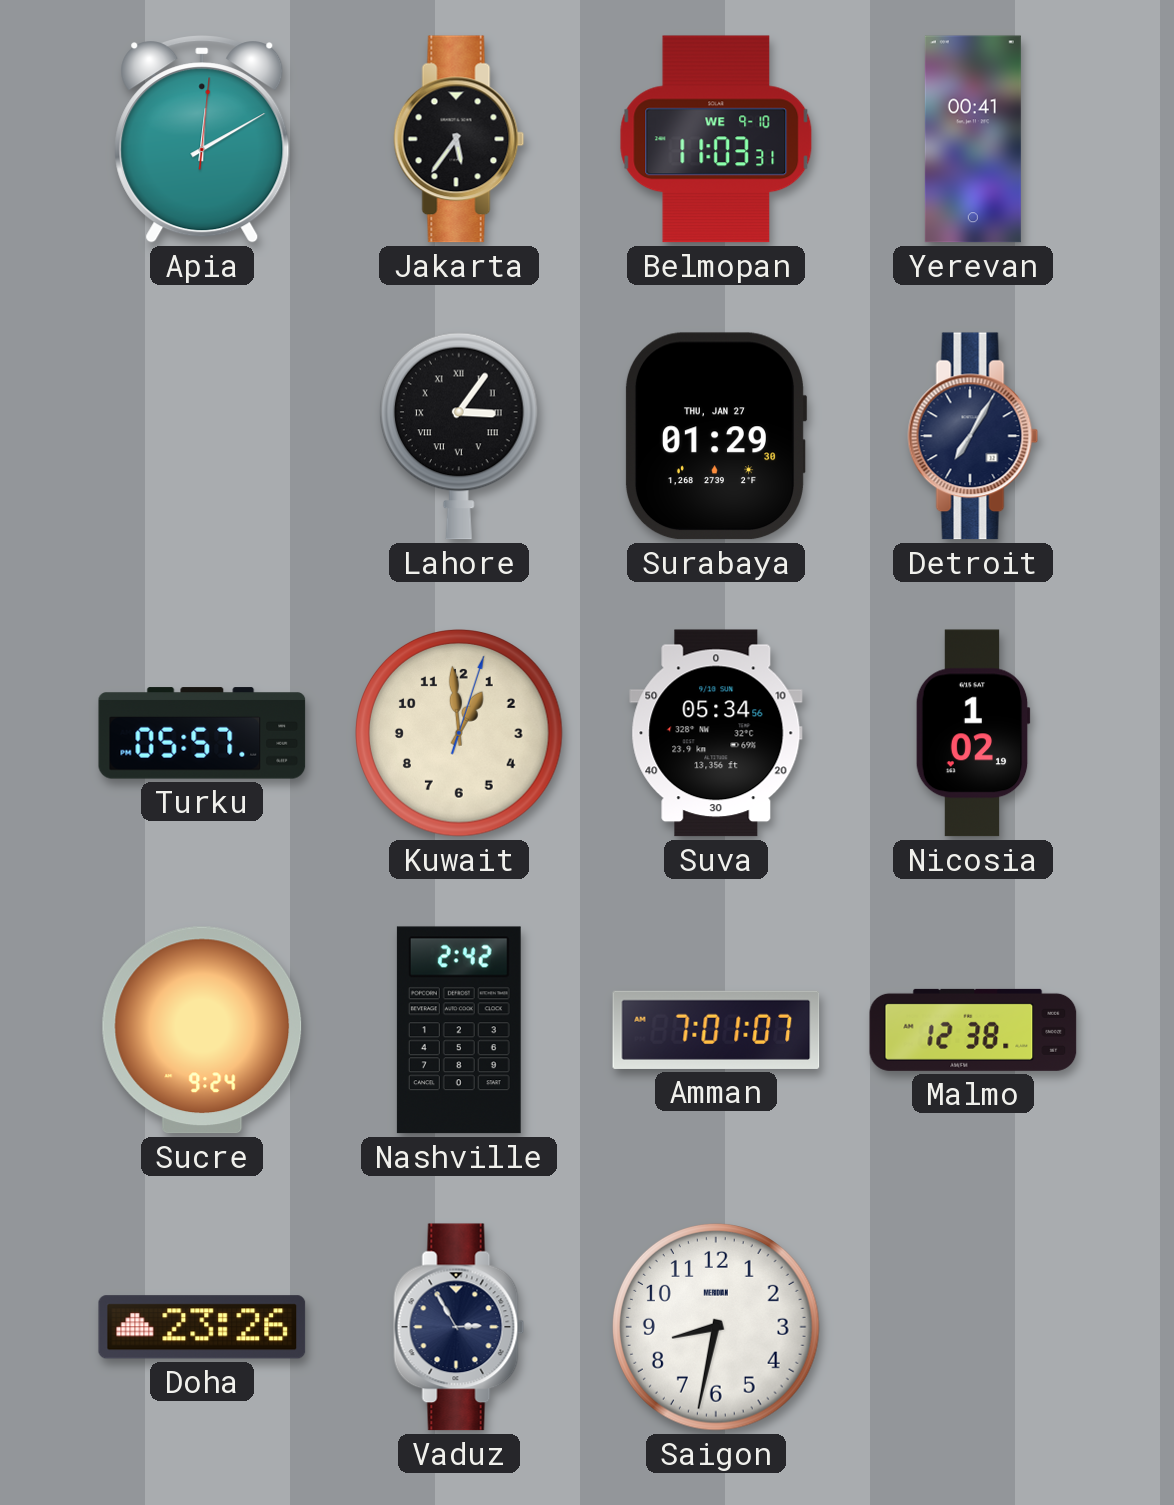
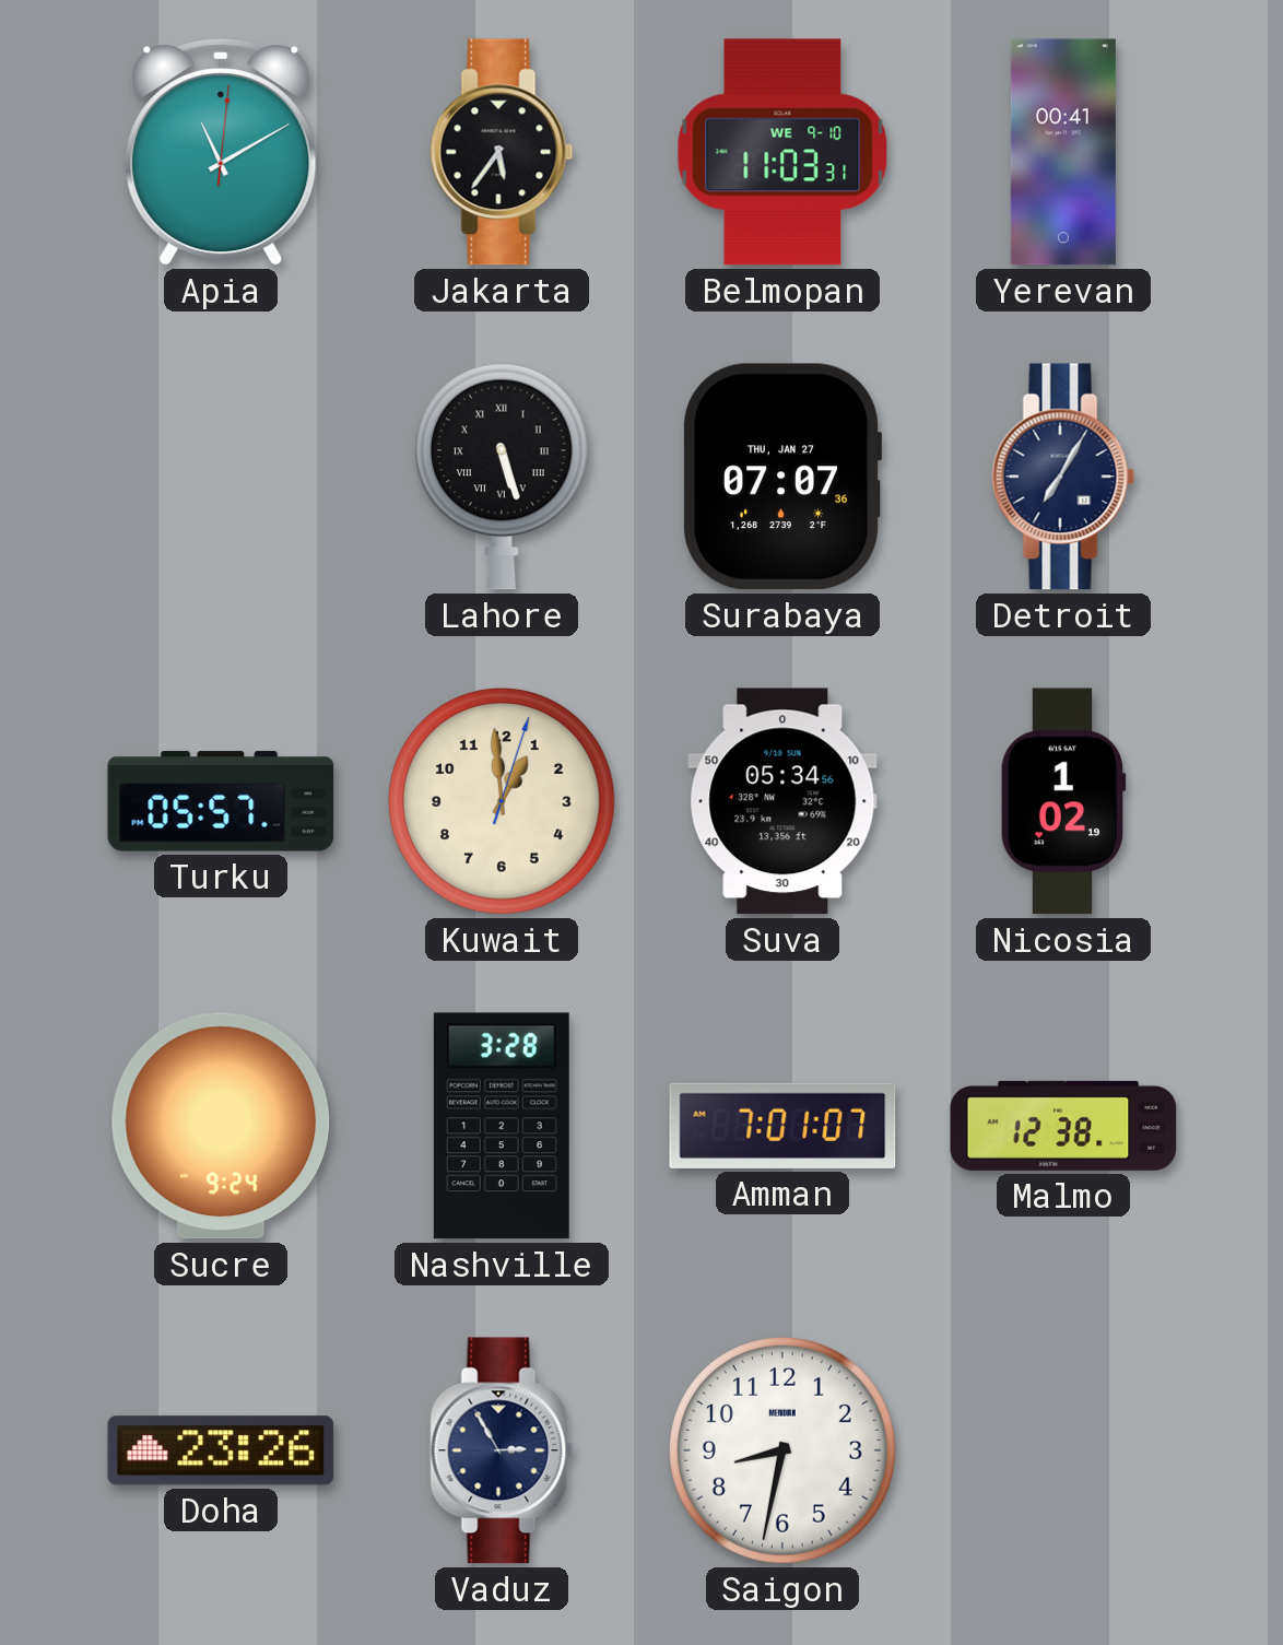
Apia: 12:10 -> 11:10 (221, 152)
Lahore: 3:06 -> 5:27 (502, 477)
Surabaya: 01:29 -> 07:07 (782, 477)
Nashville: 2:42 -> 3:28 (502, 1126)
